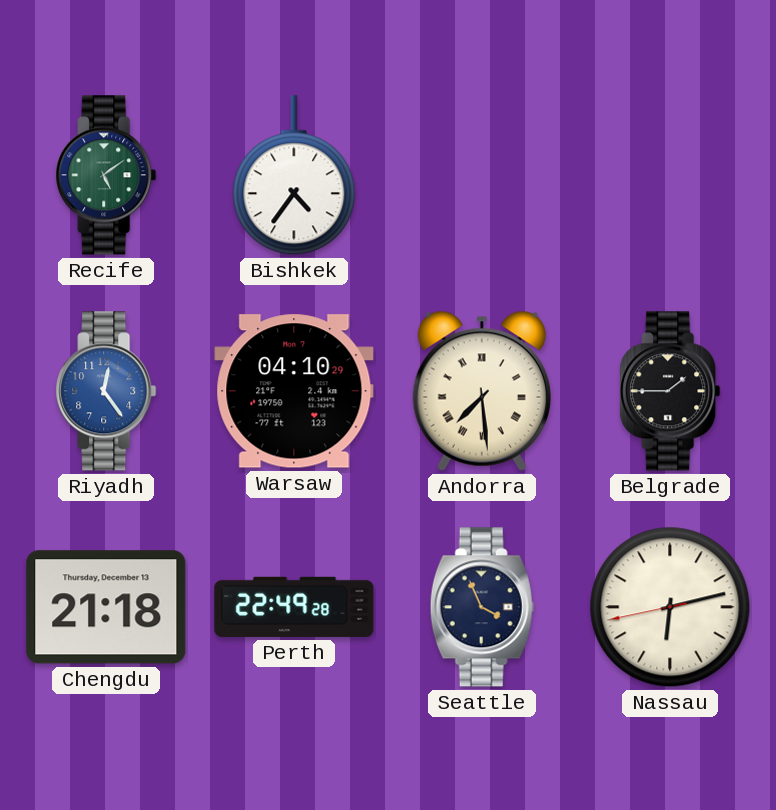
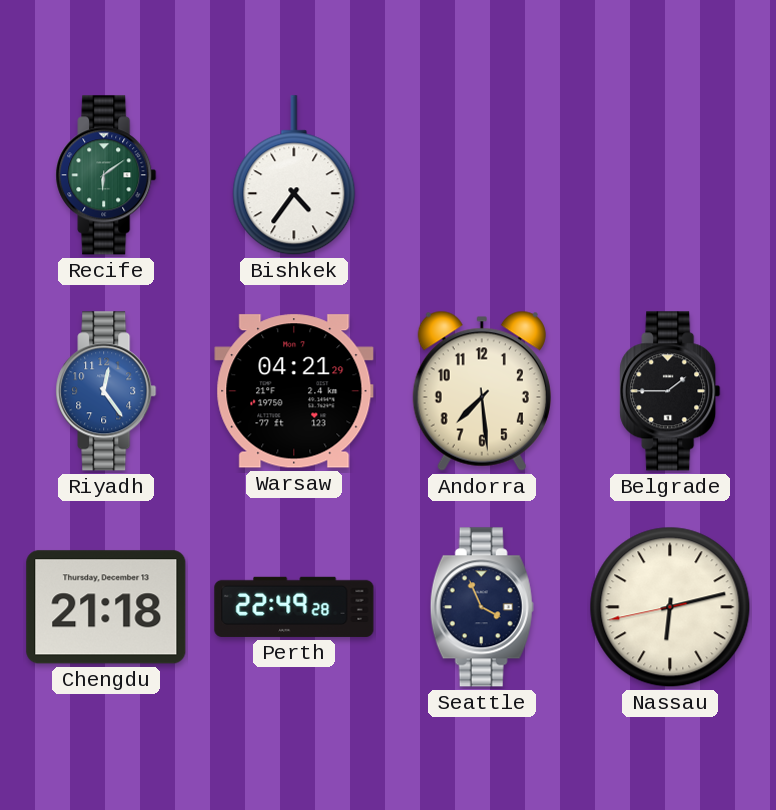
Recife: 5:09 -> 6:09 (106, 175)
Warsaw: 04:10 -> 04:21 (294, 391)
Andorra numerals: Roman -> Arabic (482, 391)
